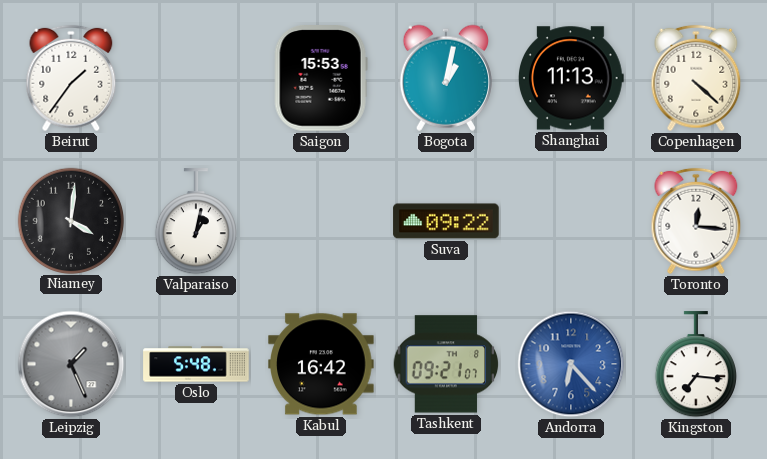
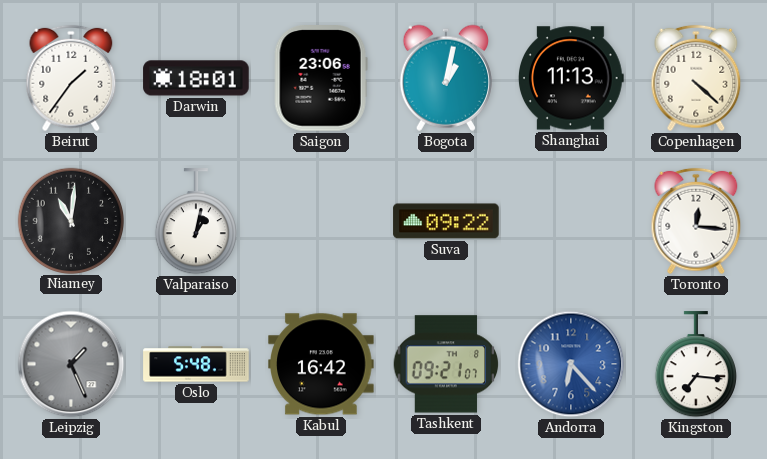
Darwin: none -> 18:01 (196, 78)
Saigon: 15:53 -> 23:06 (321, 79)
Niamey: 4:01 -> 11:01 (70, 220)
